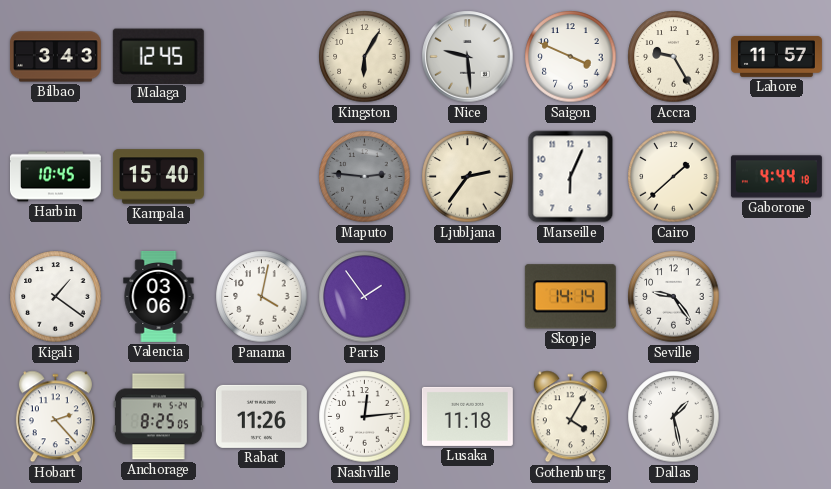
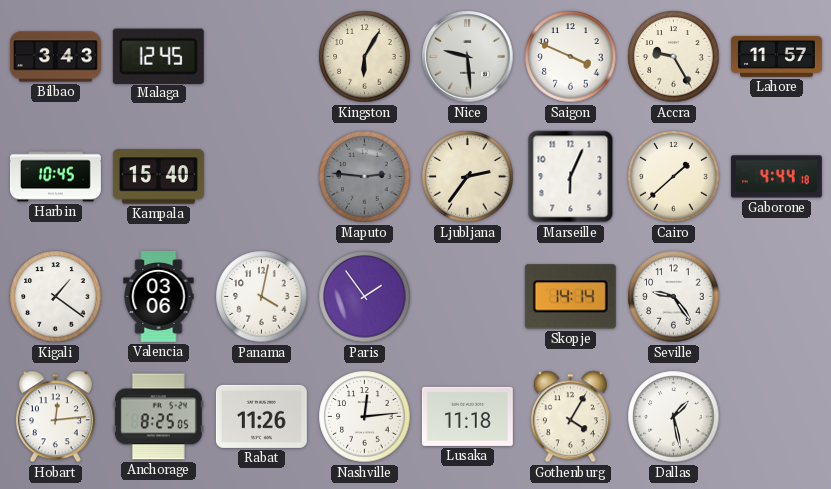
Hobart: 2:23 -> 12:14 (55, 417)
